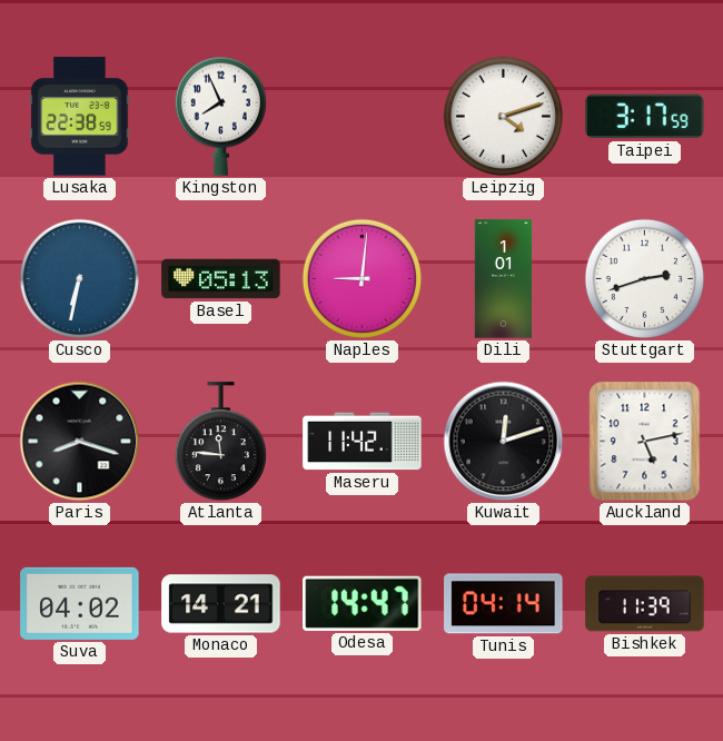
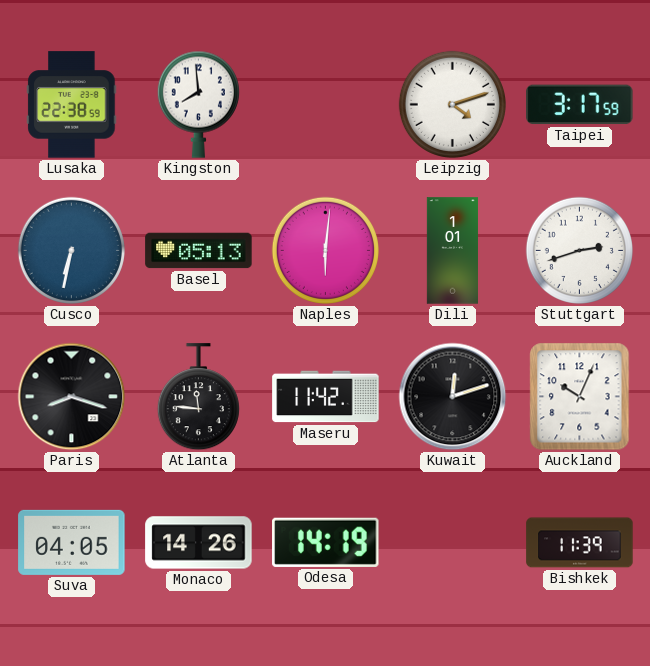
Kingston: 7:56 -> 7:59 (198, 104)
Naples: 9:01 -> 6:01 (325, 250)
Auckland: 5:13 -> 10:04 (580, 397)
Suva: 04:02 -> 04:05 (72, 542)
Monaco: 14:21 -> 14:26 (199, 543)
Odesa: 14:47 -> 14:19 (326, 542)
Tunis: 04:14 -> none (504, 604)
